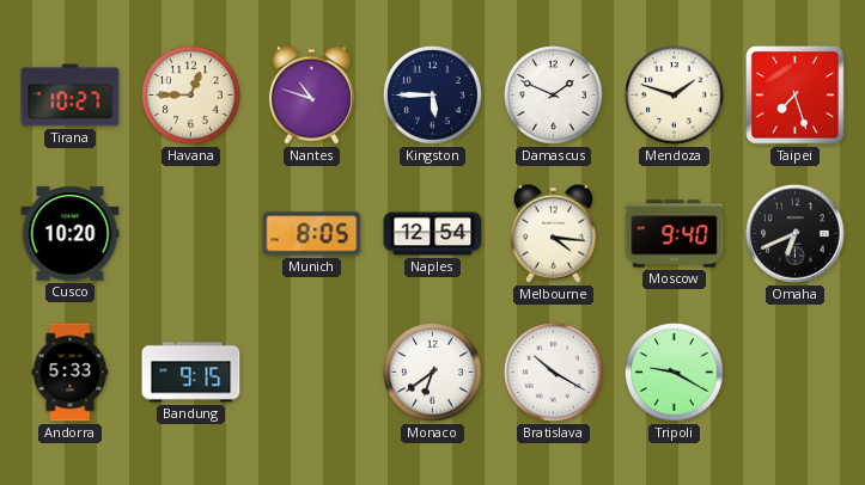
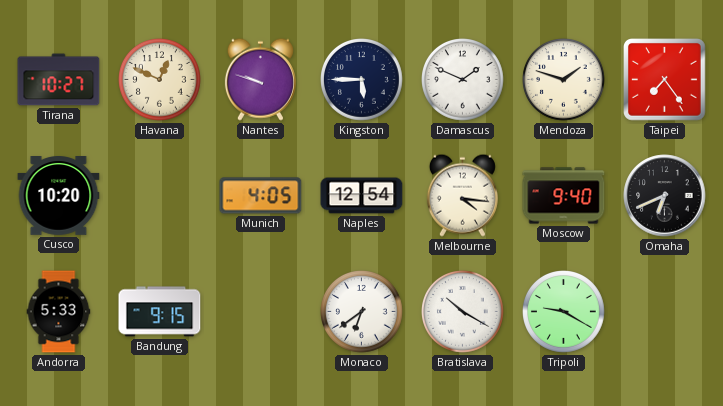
Havana: 12:45 -> 12:49 (160, 80)
Nantes: 10:48 -> 9:48 (260, 79)
Taipei: 7:27 -> 7:24 (665, 80)
Munich: 8:05 -> 4:05 (261, 196)
